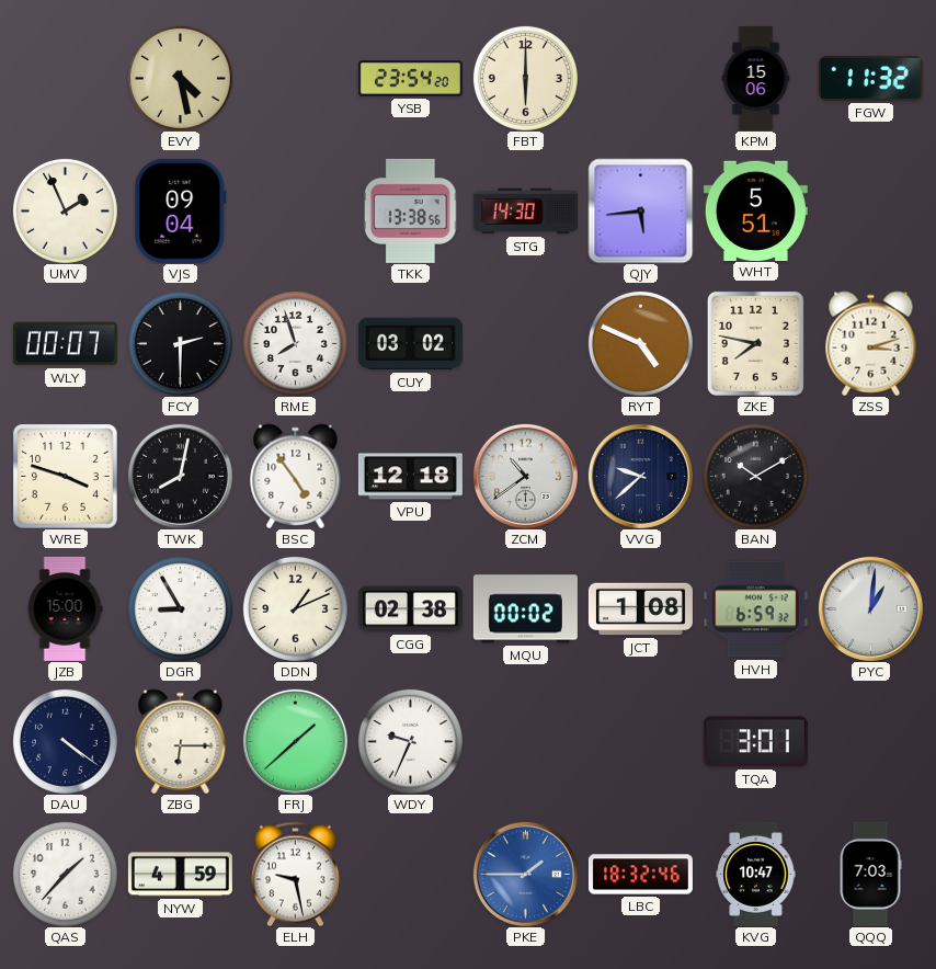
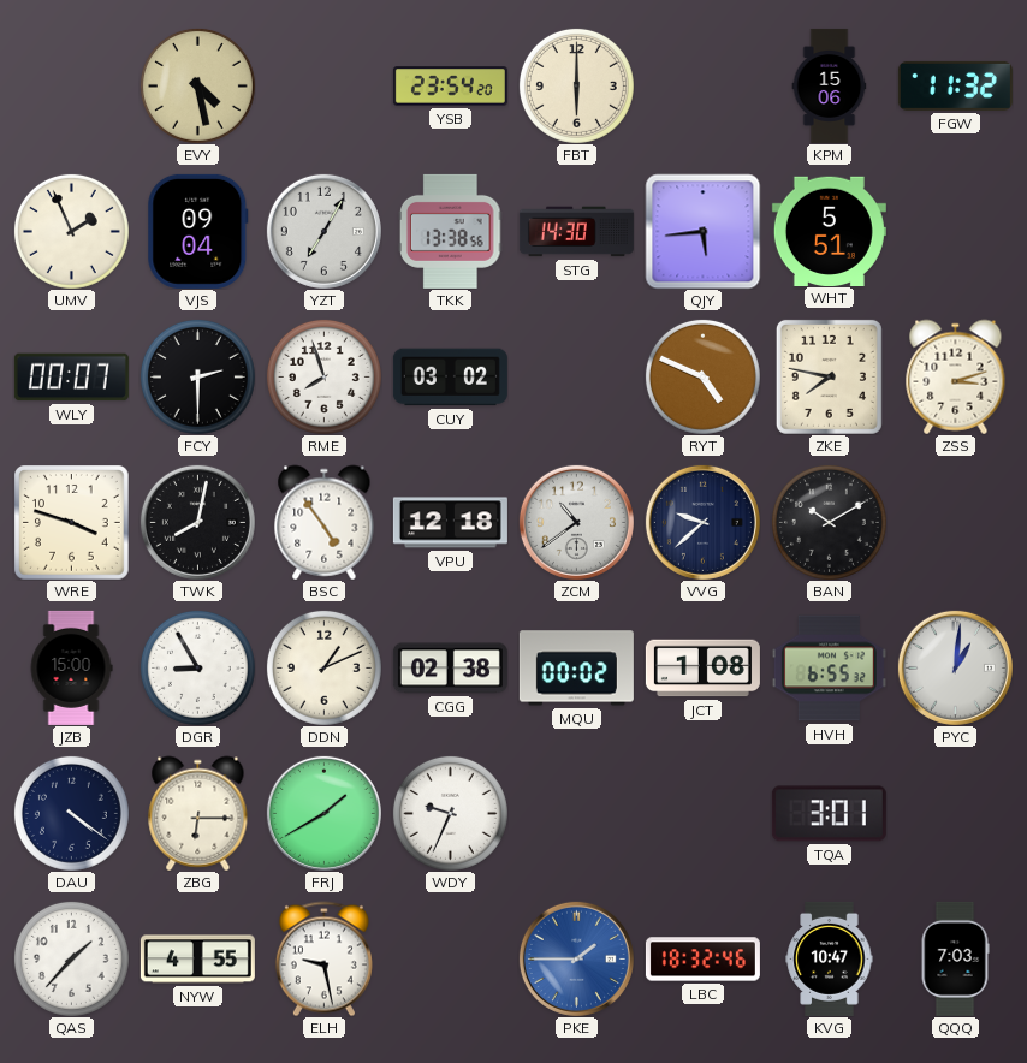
YZT: none -> 7:05 (323, 231)
HVH: 6:59 -> 6:55 (829, 669)
FRJ: 1:38 -> 1:40 (323, 813)
NYW: 4:59 -> 4:55 (197, 960)
